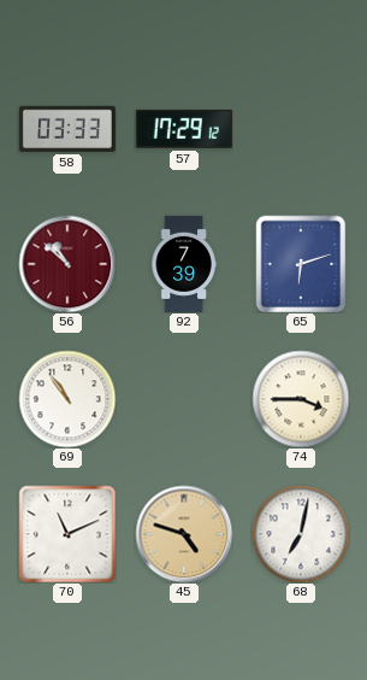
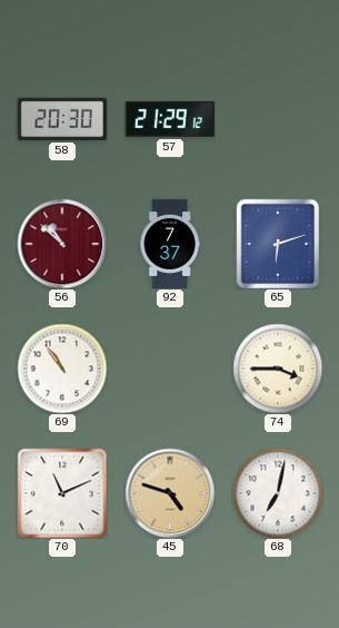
58: 03:33 -> 20:30 (62, 119)
57: 17:29 -> 21:29 (170, 119)
92: 7:39 -> 7:37 (170, 244)
